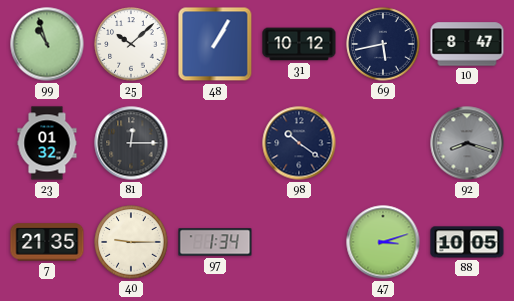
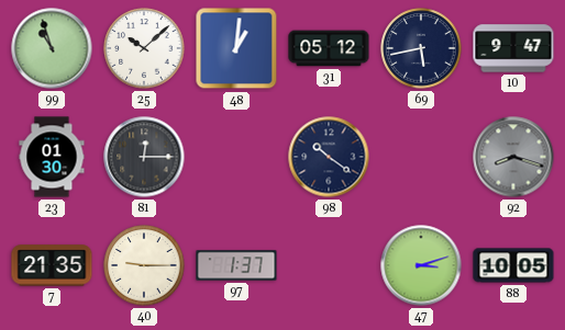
48: 1:05 -> 1:01 (236, 48)
31: 10:12 -> 05:12 (329, 48)
10: 8:47 -> 9:47 (513, 48)
23: 01:32 -> 01:30 (52, 157)
97: 1:34 -> 1:37 (236, 265)
